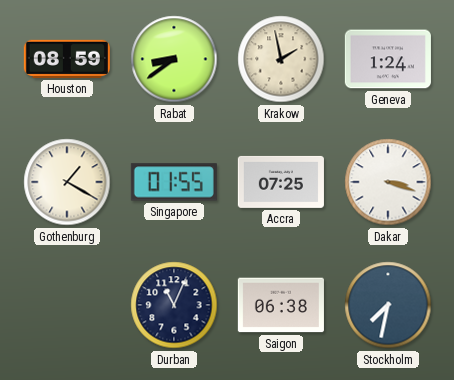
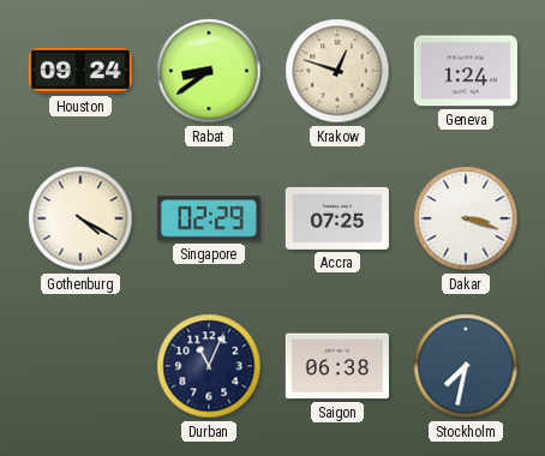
Houston: 08:59 -> 09:24 (80, 71)
Krakow: 1:58 -> 12:48 (337, 71)
Gothenburg: 1:20 -> 4:20 (80, 218)
Singapore: 01:55 -> 02:29 (209, 218)
